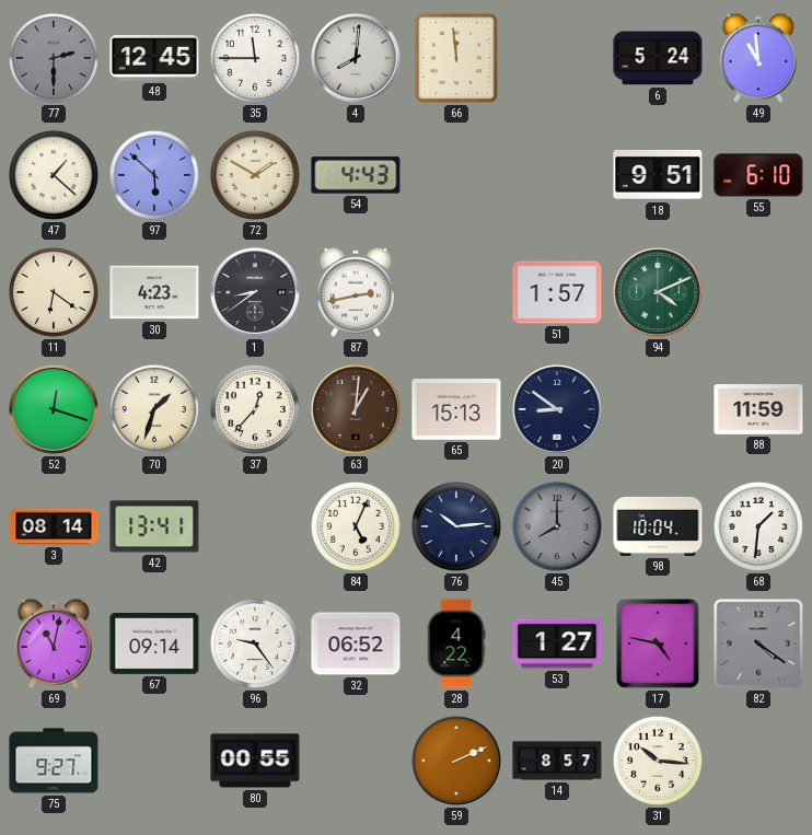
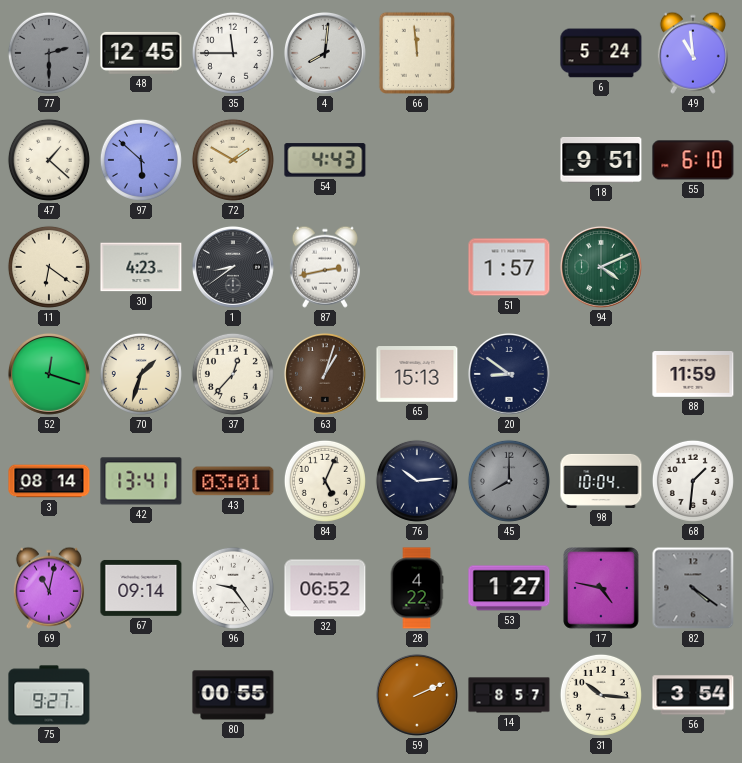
63: 1:01 -> 1:03 (325, 374)
43: none -> 03:01 (233, 481)
56: none -> 3:54 (693, 695)
